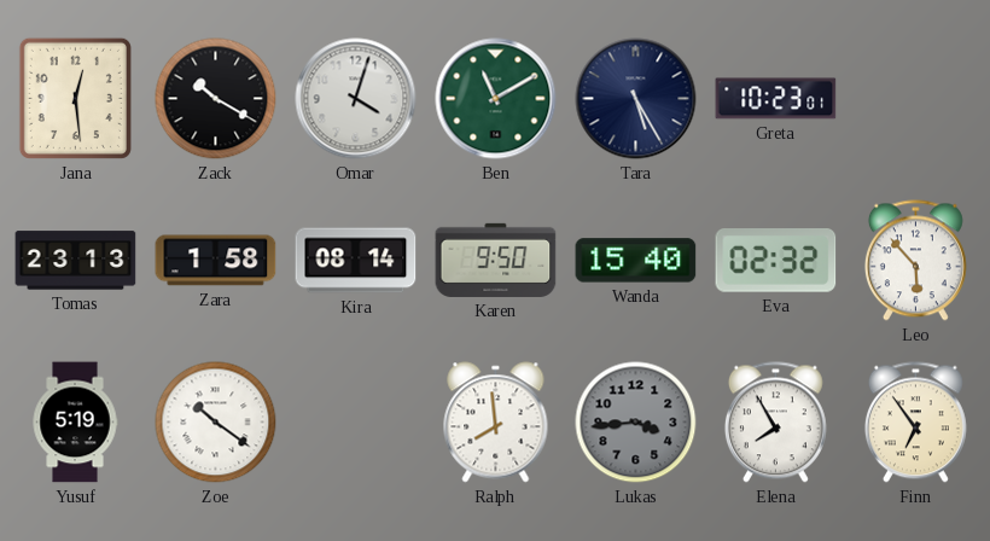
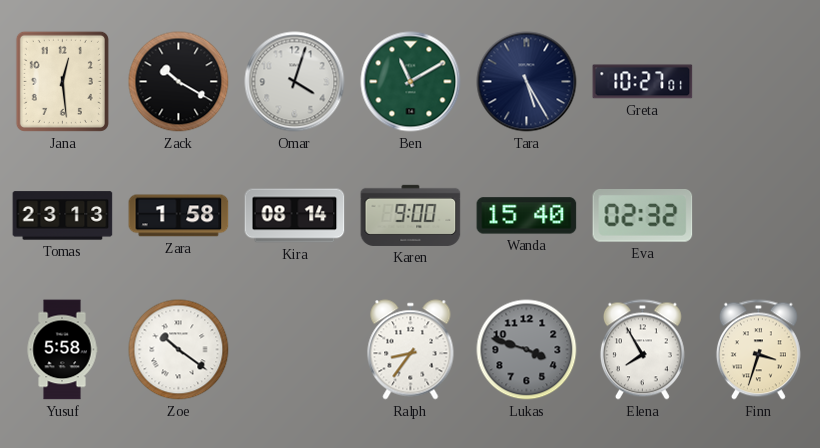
Greta: 10:23 -> 10:27 (643, 82)
Karen: 9:50 -> 9:00 (411, 215)
Leo: 5:53 -> none (915, 261)
Yusuf: 5:19 -> 5:58 (62, 350)
Ralph: 7:59 -> 8:36 (411, 350)
Lukas: 3:44 -> 3:48 (527, 350)
Finn: 6:54 -> 3:33 (758, 350)
